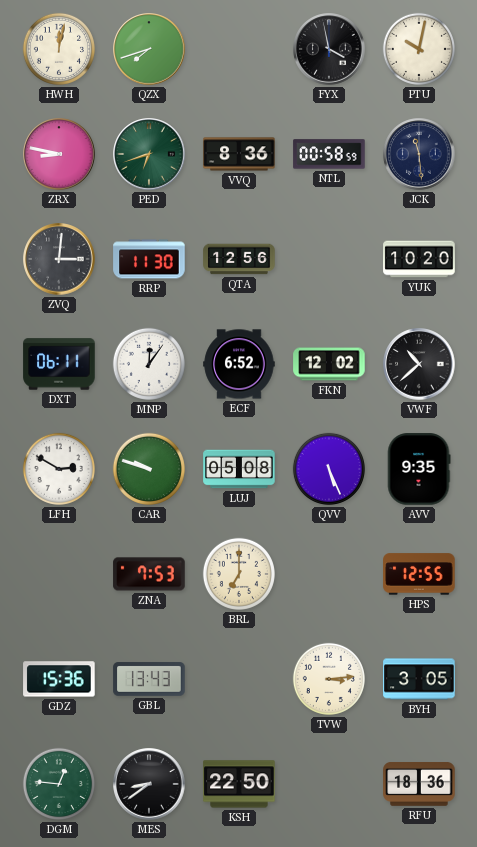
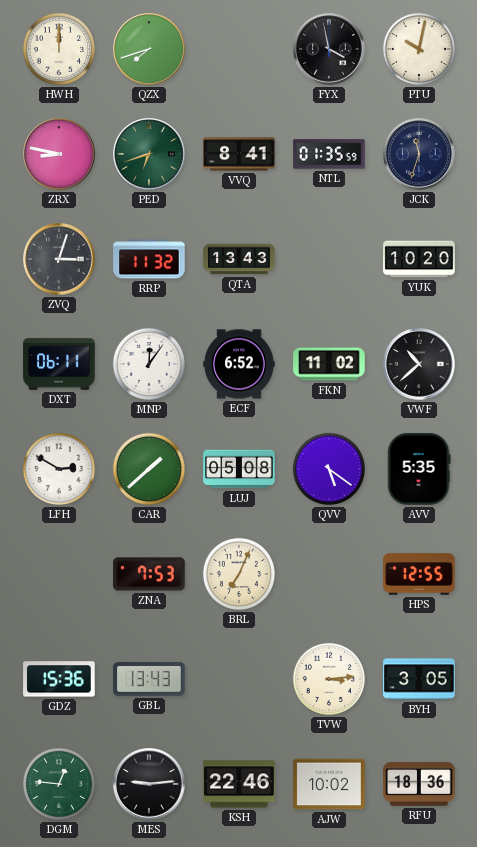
HWH: 12:02 -> 12:00 (59, 49)
VVQ: 8:36 -> 8:41 (239, 154)
NTL: 00:58 -> 01:35 (329, 154)
JCK: 11:29 -> 11:33 (419, 154)
ZVQ: 3:01 -> 3:03 (59, 259)
RRP: 11:30 -> 11:32 (149, 259)
QTA: 12:56 -> 13:43 (239, 259)
FKN: 12:02 -> 11:02 (329, 364)
CAR: 9:48 -> 1:38 (149, 469)
QVV: 5:26 -> 5:21 (329, 469)
AVV: 9:35 -> 5:35 (419, 469)
BRL: 7:00 -> 7:04 (239, 574)
MES: 8:39 -> 9:14 (149, 784)
KSH: 22:50 -> 22:46 (239, 784)
AJW: none -> 10:02 (329, 784)
